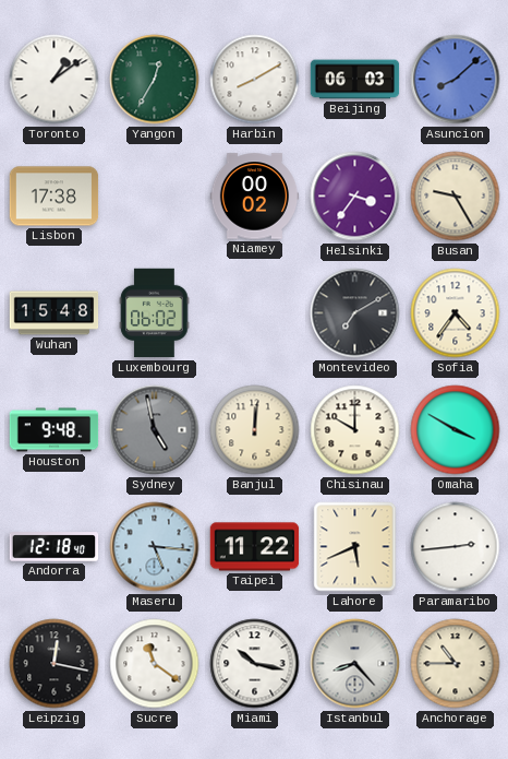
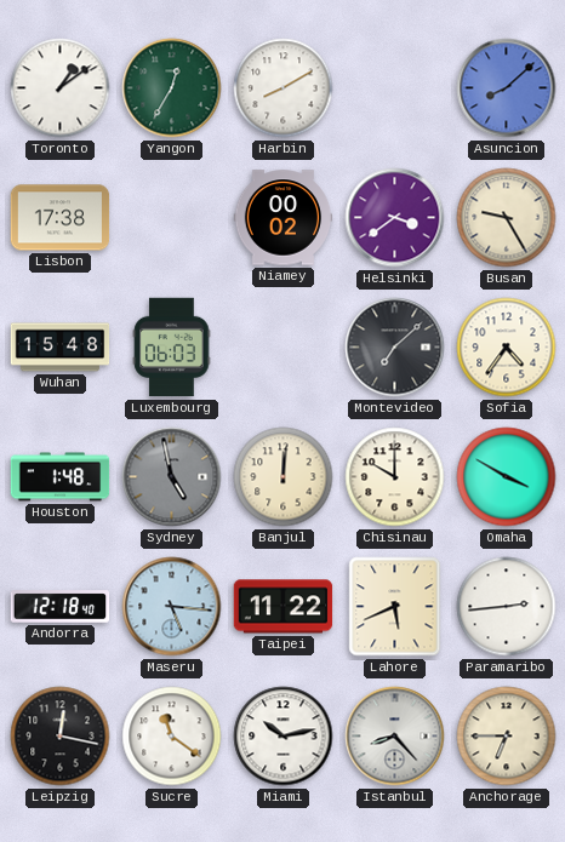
Beijing: 06:03 -> none (355, 80)
Helsinki: 3:36 -> 3:39 (395, 218)
Luxembourg: 06:02 -> 06:03 (172, 348)
Montevideo: 7:10 -> 7:08 (395, 348)
Houston: 9:48 -> 1:48 (61, 477)
Miami: 10:17 -> 10:13 (284, 737)
Anchorage: 10:45 -> 6:45 (507, 737)
